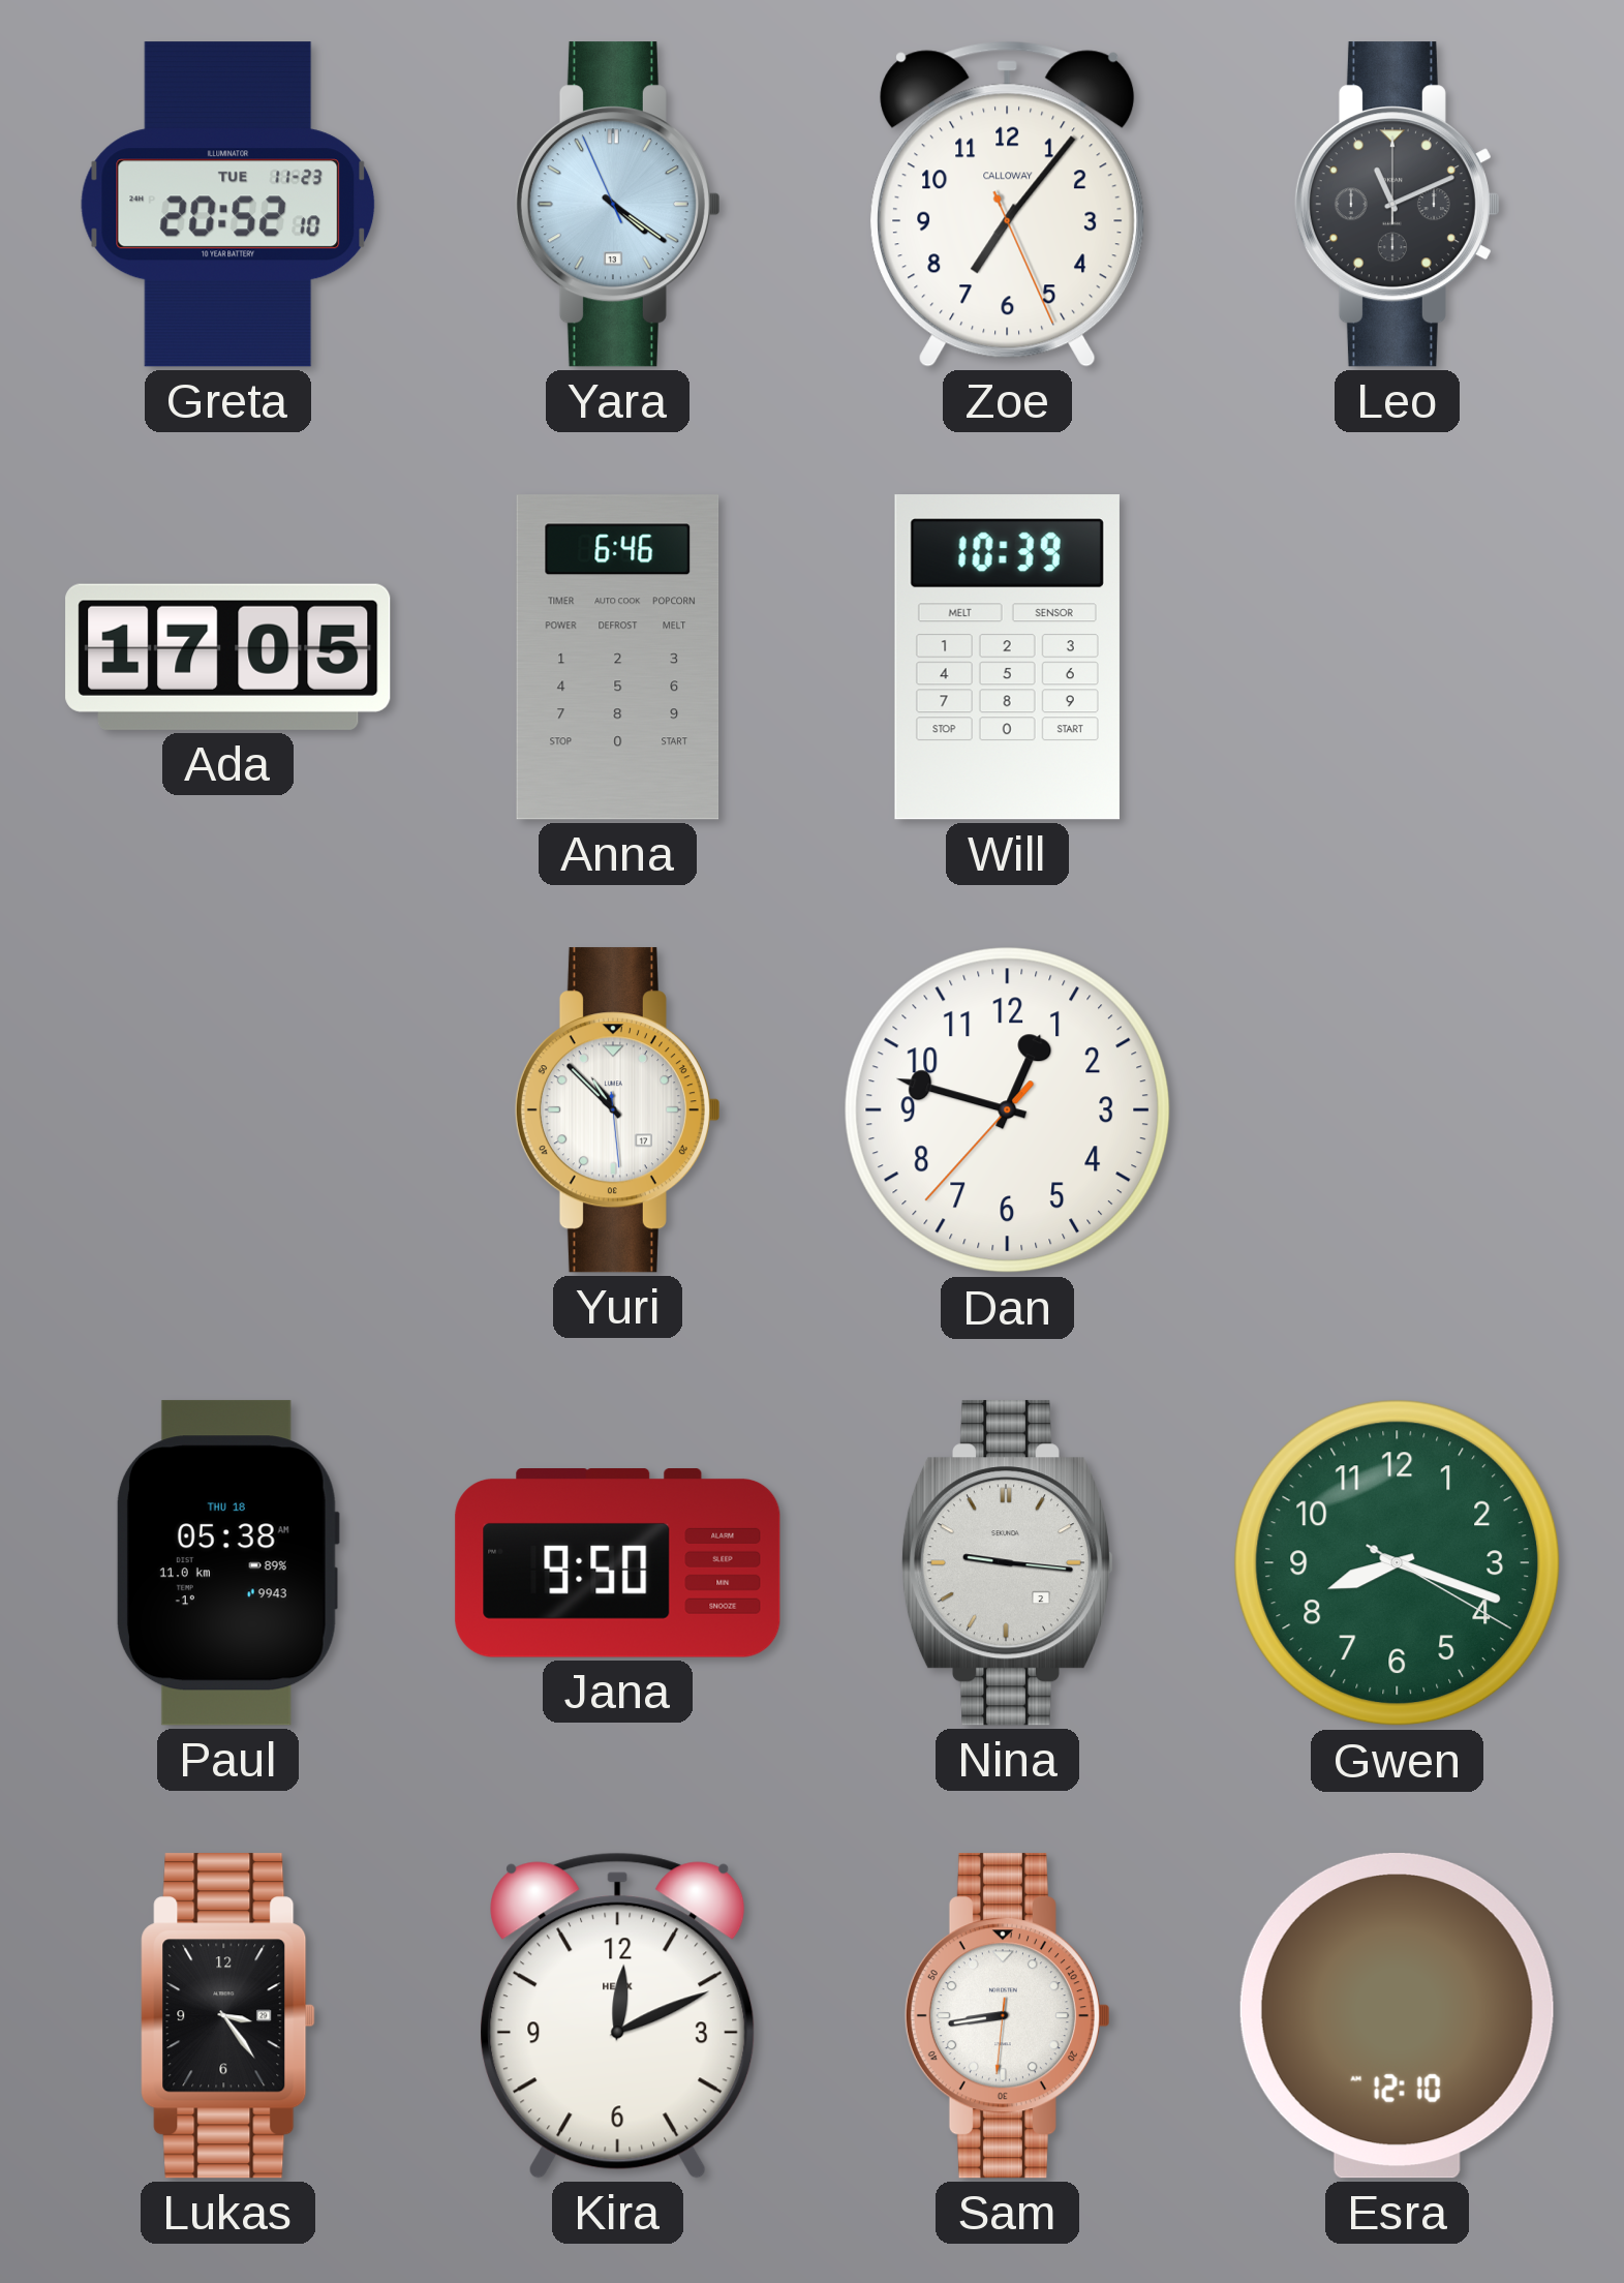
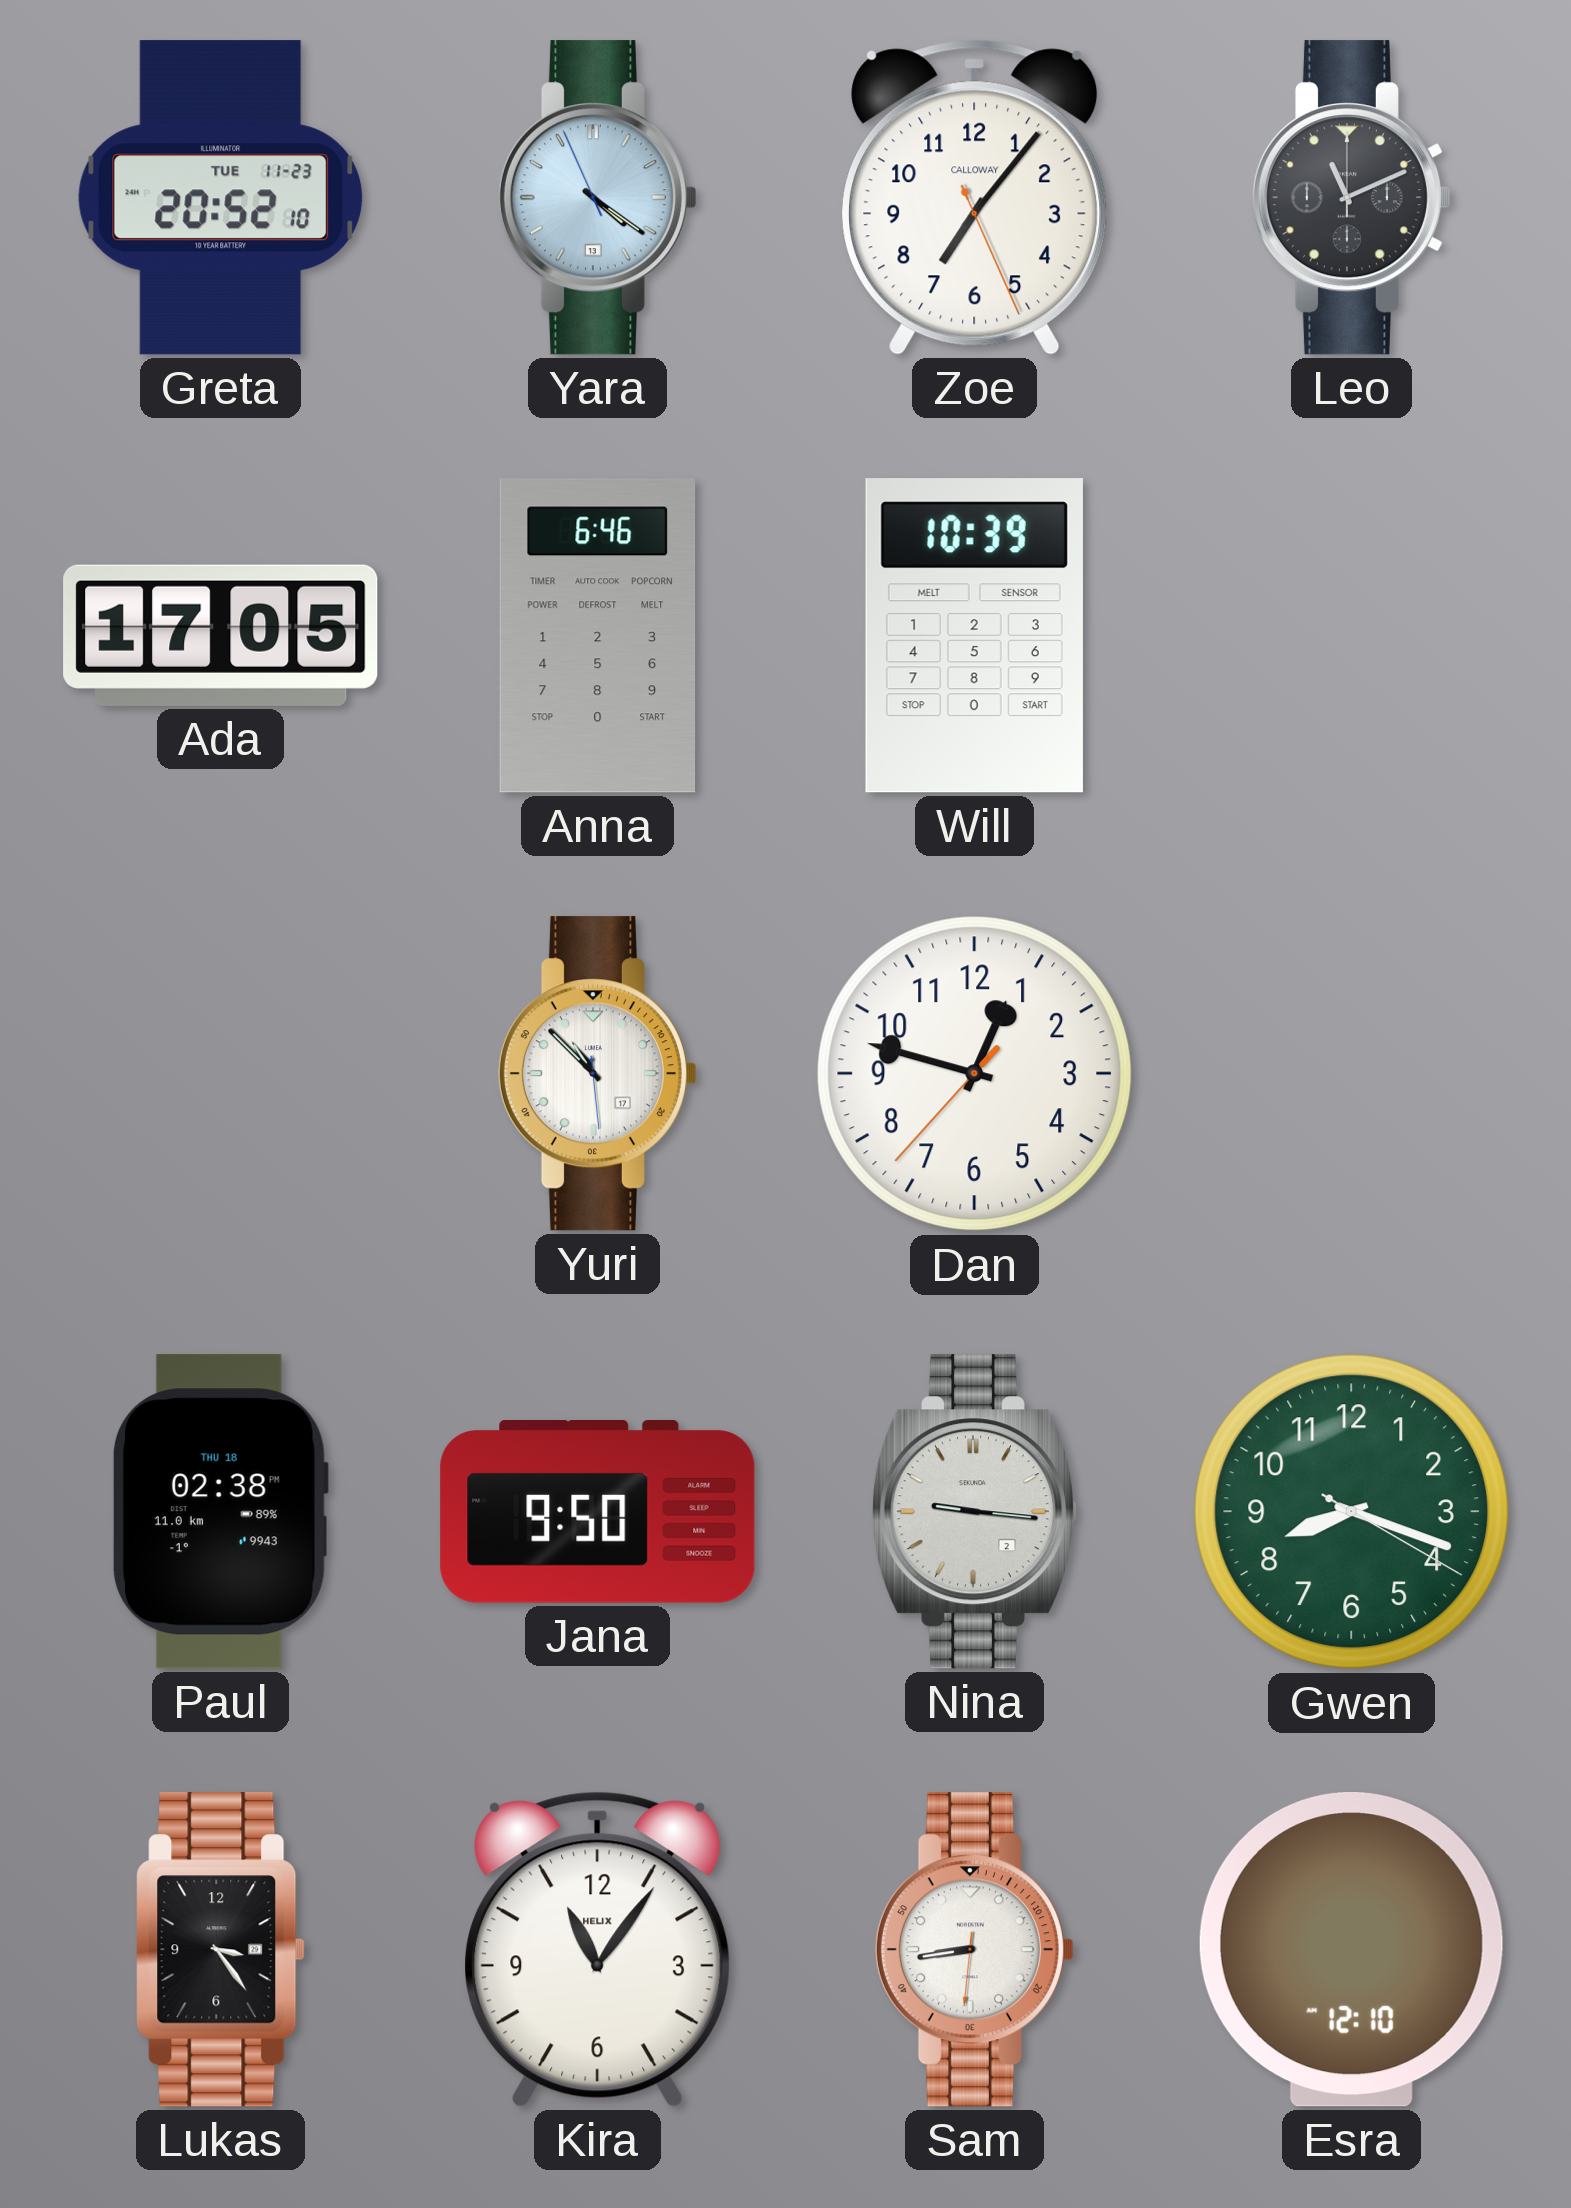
Paul: 05:38 -> 02:38 (220, 1512)
Kira: 12:11 -> 11:06 (598, 1949)
